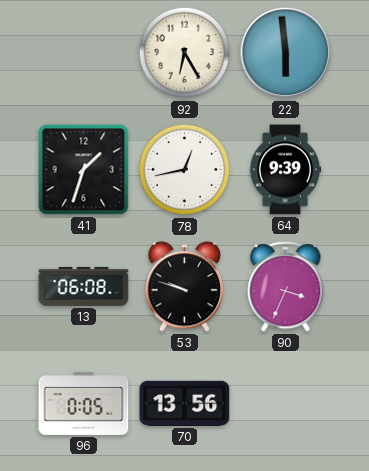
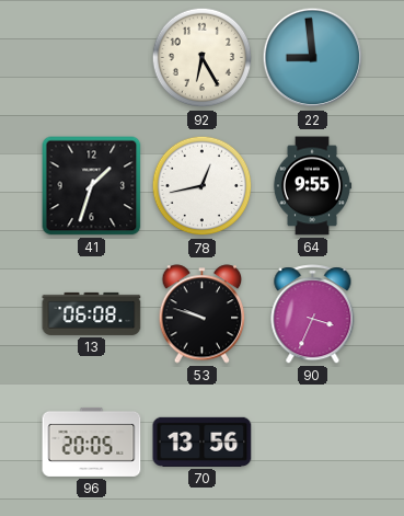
22: 5:59 -> 8:59 (313, 58)
64: 9:39 -> 9:55 (312, 186)
96: 0:05 -> 20:05 (92, 442)
